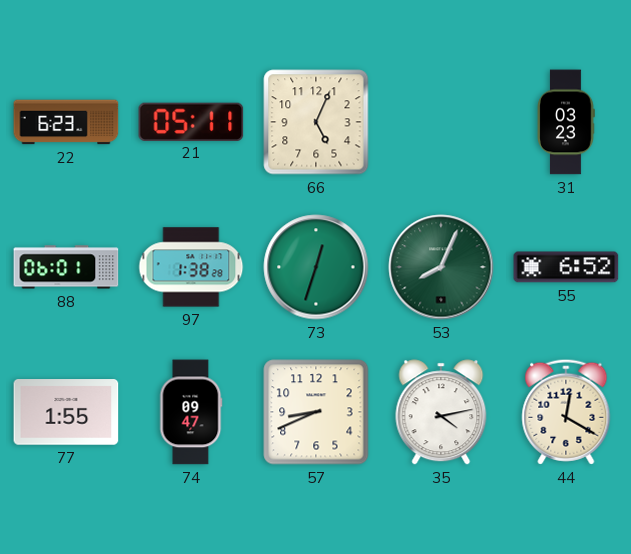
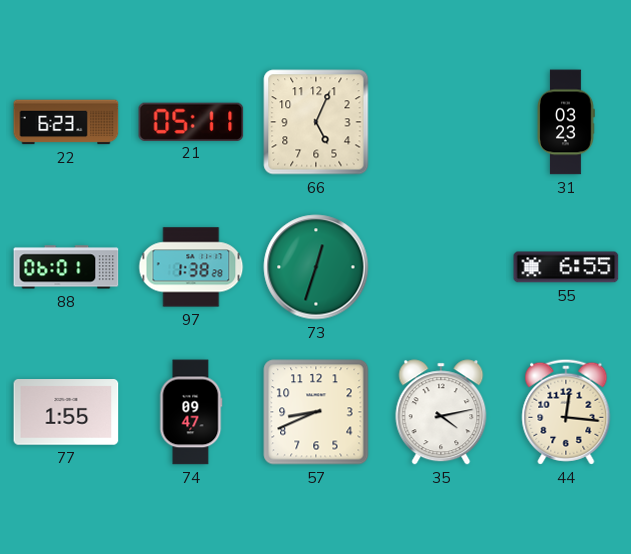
53: 8:04 -> none (441, 267)
55: 6:52 -> 6:55 (566, 267)
44: 12:20 -> 12:16 (566, 412)
